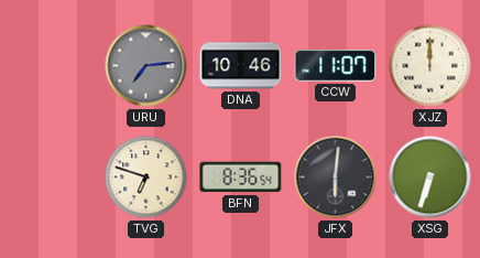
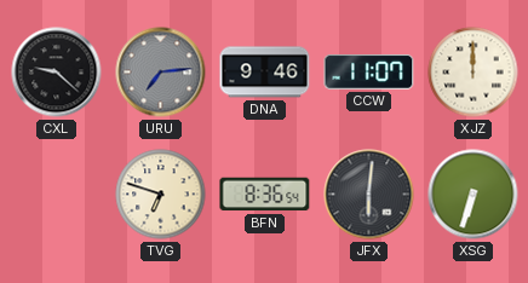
CXL: none -> 9:22 (57, 73)
DNA: 10:46 -> 9:46 (265, 73)
